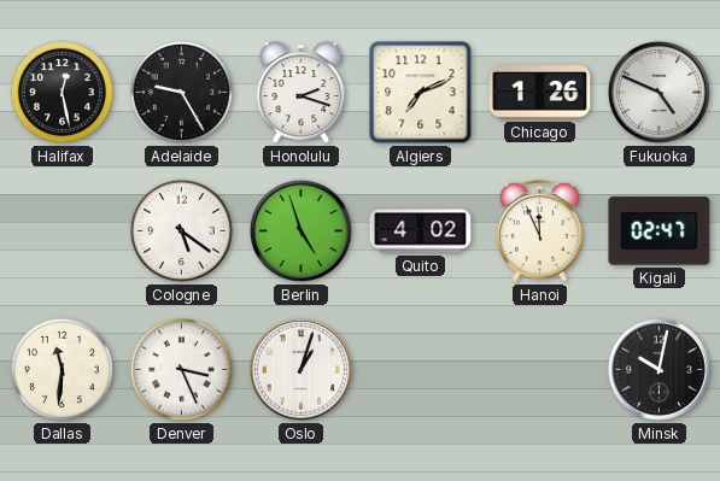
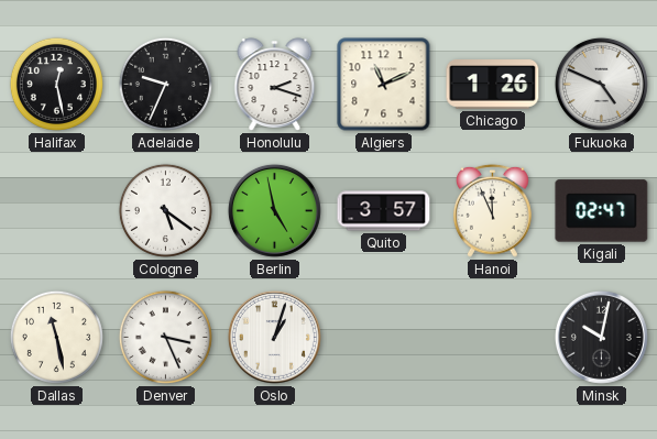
Adelaide: 9:25 -> 9:34 (165, 84)
Algiers: 7:11 -> 11:11 (384, 85)
Berlin: 4:57 -> 4:58 (274, 210)
Quito: 4:02 -> 3:57 (384, 211)
Dallas: 11:31 -> 11:28 (56, 337)
